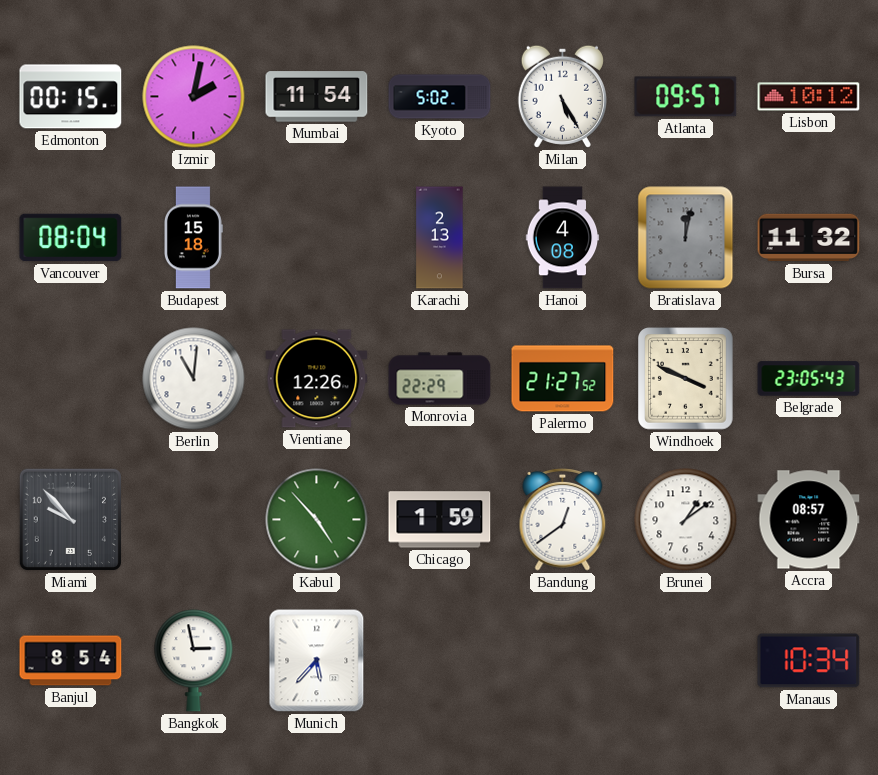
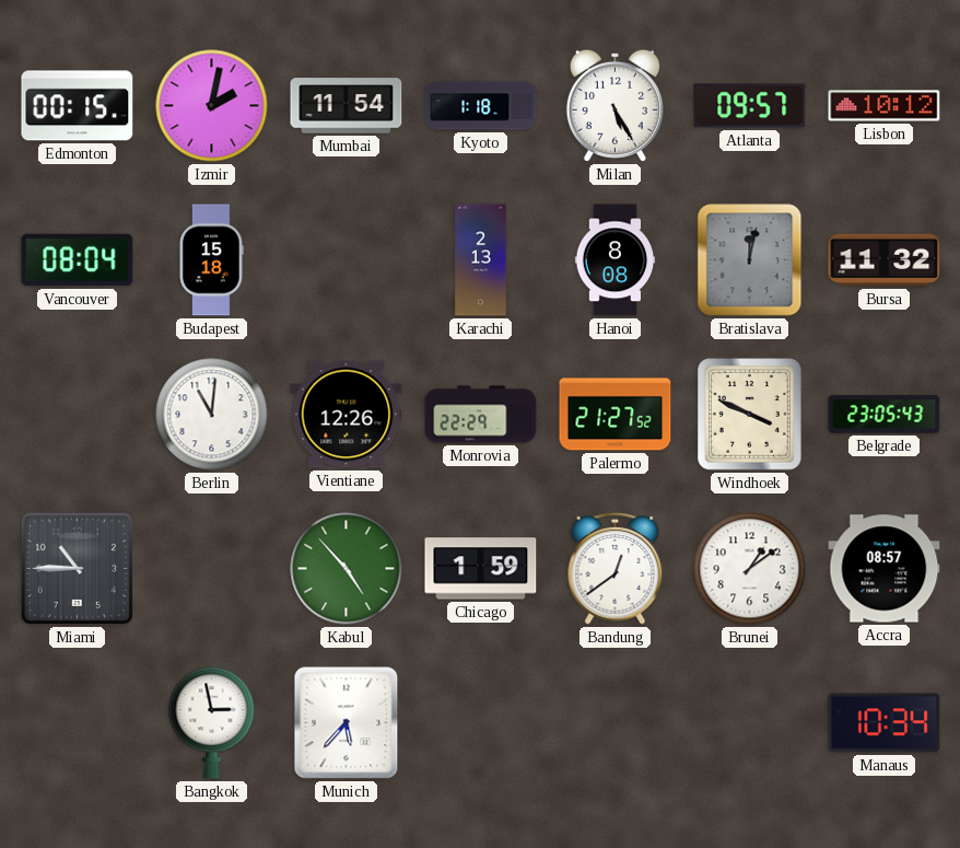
Kyoto: 5:02 -> 1:18 (481, 106)
Hanoi: 4:08 -> 8:08 (616, 260)
Miami: 9:53 -> 10:45 (77, 568)
Banjul: 8:54 -> none (71, 661)
